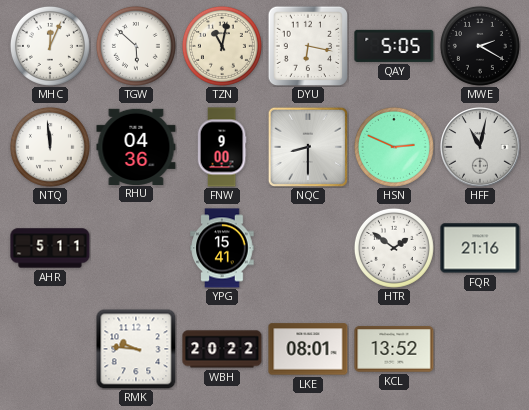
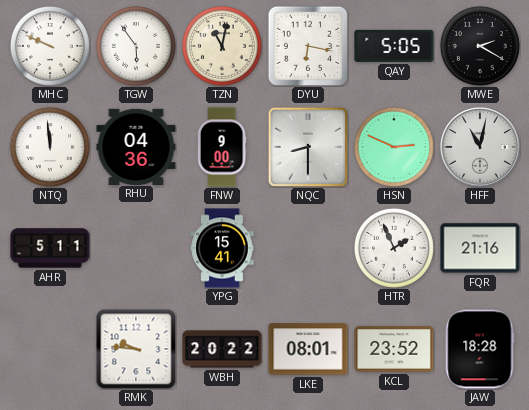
MHC: 12:04 -> 9:49 (50, 46)
TGW: 5:52 -> 5:54 (136, 46)
HTR: 1:51 -> 1:56 (394, 248)
KCL: 13:52 -> 23:52 (394, 349)
JAW: none -> 18:28 (480, 349)
